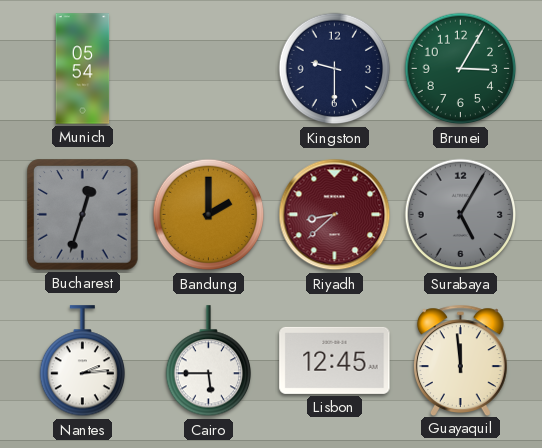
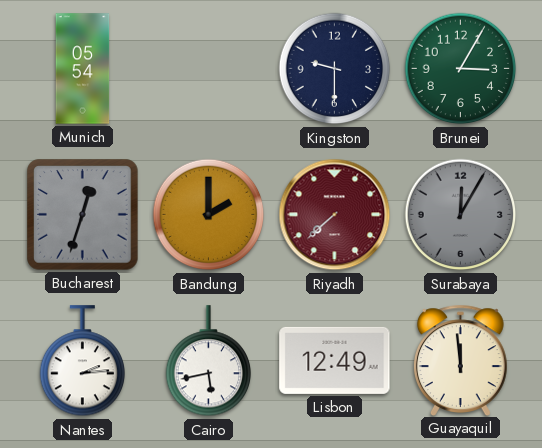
Riyadh: 8:38 -> 7:38 (335, 215)
Surabaya: 5:05 -> 12:05 (461, 215)
Cairo: 5:45 -> 5:43 (208, 361)
Lisbon: 12:45 -> 12:49 (335, 360)
